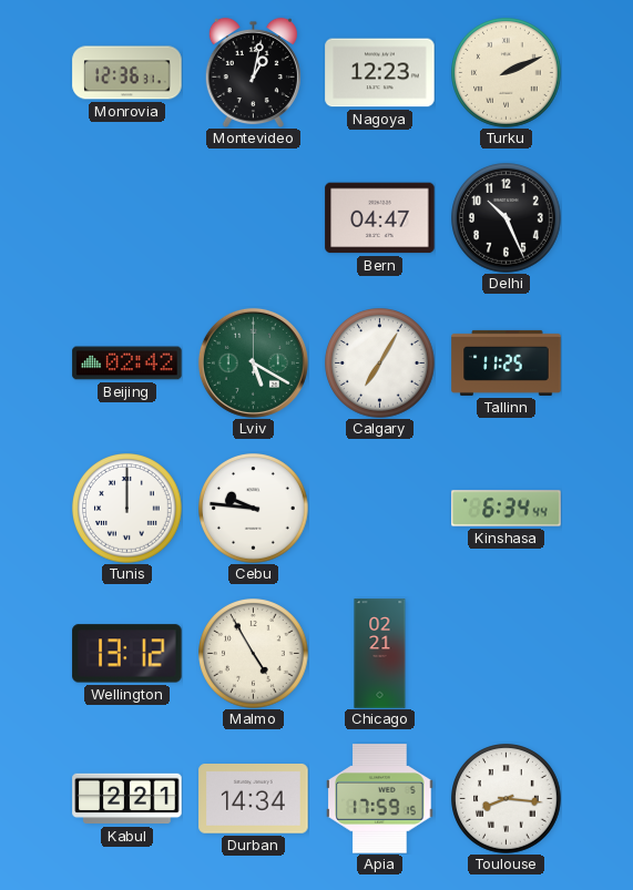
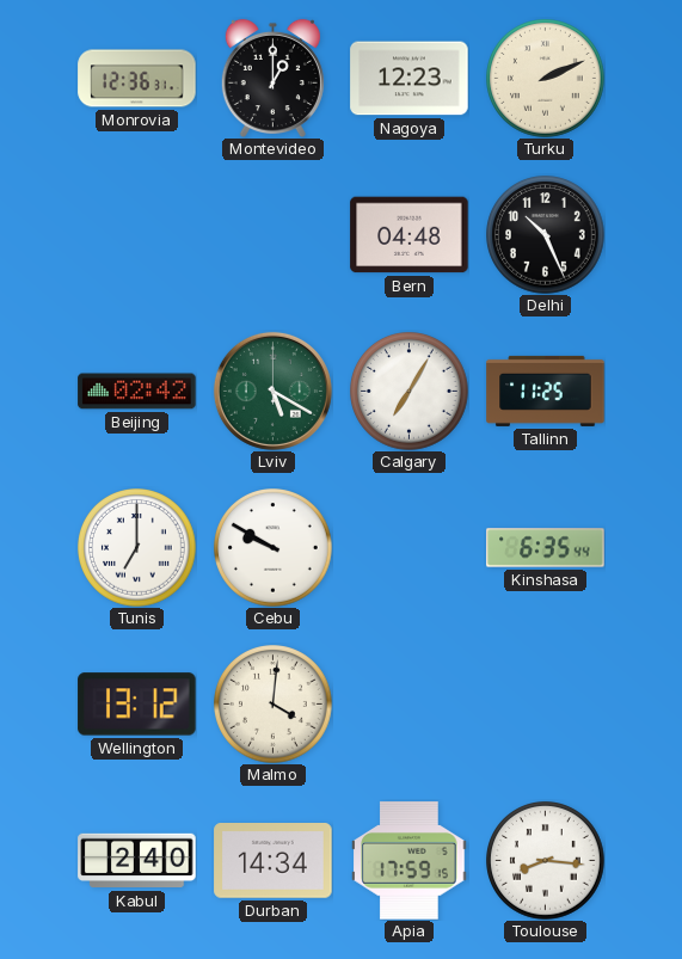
Montevideo: 1:02 -> 1:00 (272, 78)
Bern: 04:47 -> 04:48 (410, 235)
Tunis: 12:00 -> 7:00 (137, 548)
Cebu: 9:46 -> 9:50 (274, 548)
Kinshasa: 6:34 -> 6:35 (546, 548)
Malmo: 4:55 -> 4:01 (274, 705)
Chicago: 02:21 -> none (380, 654)
Kabul: 2:21 -> 2:40 (137, 861)
